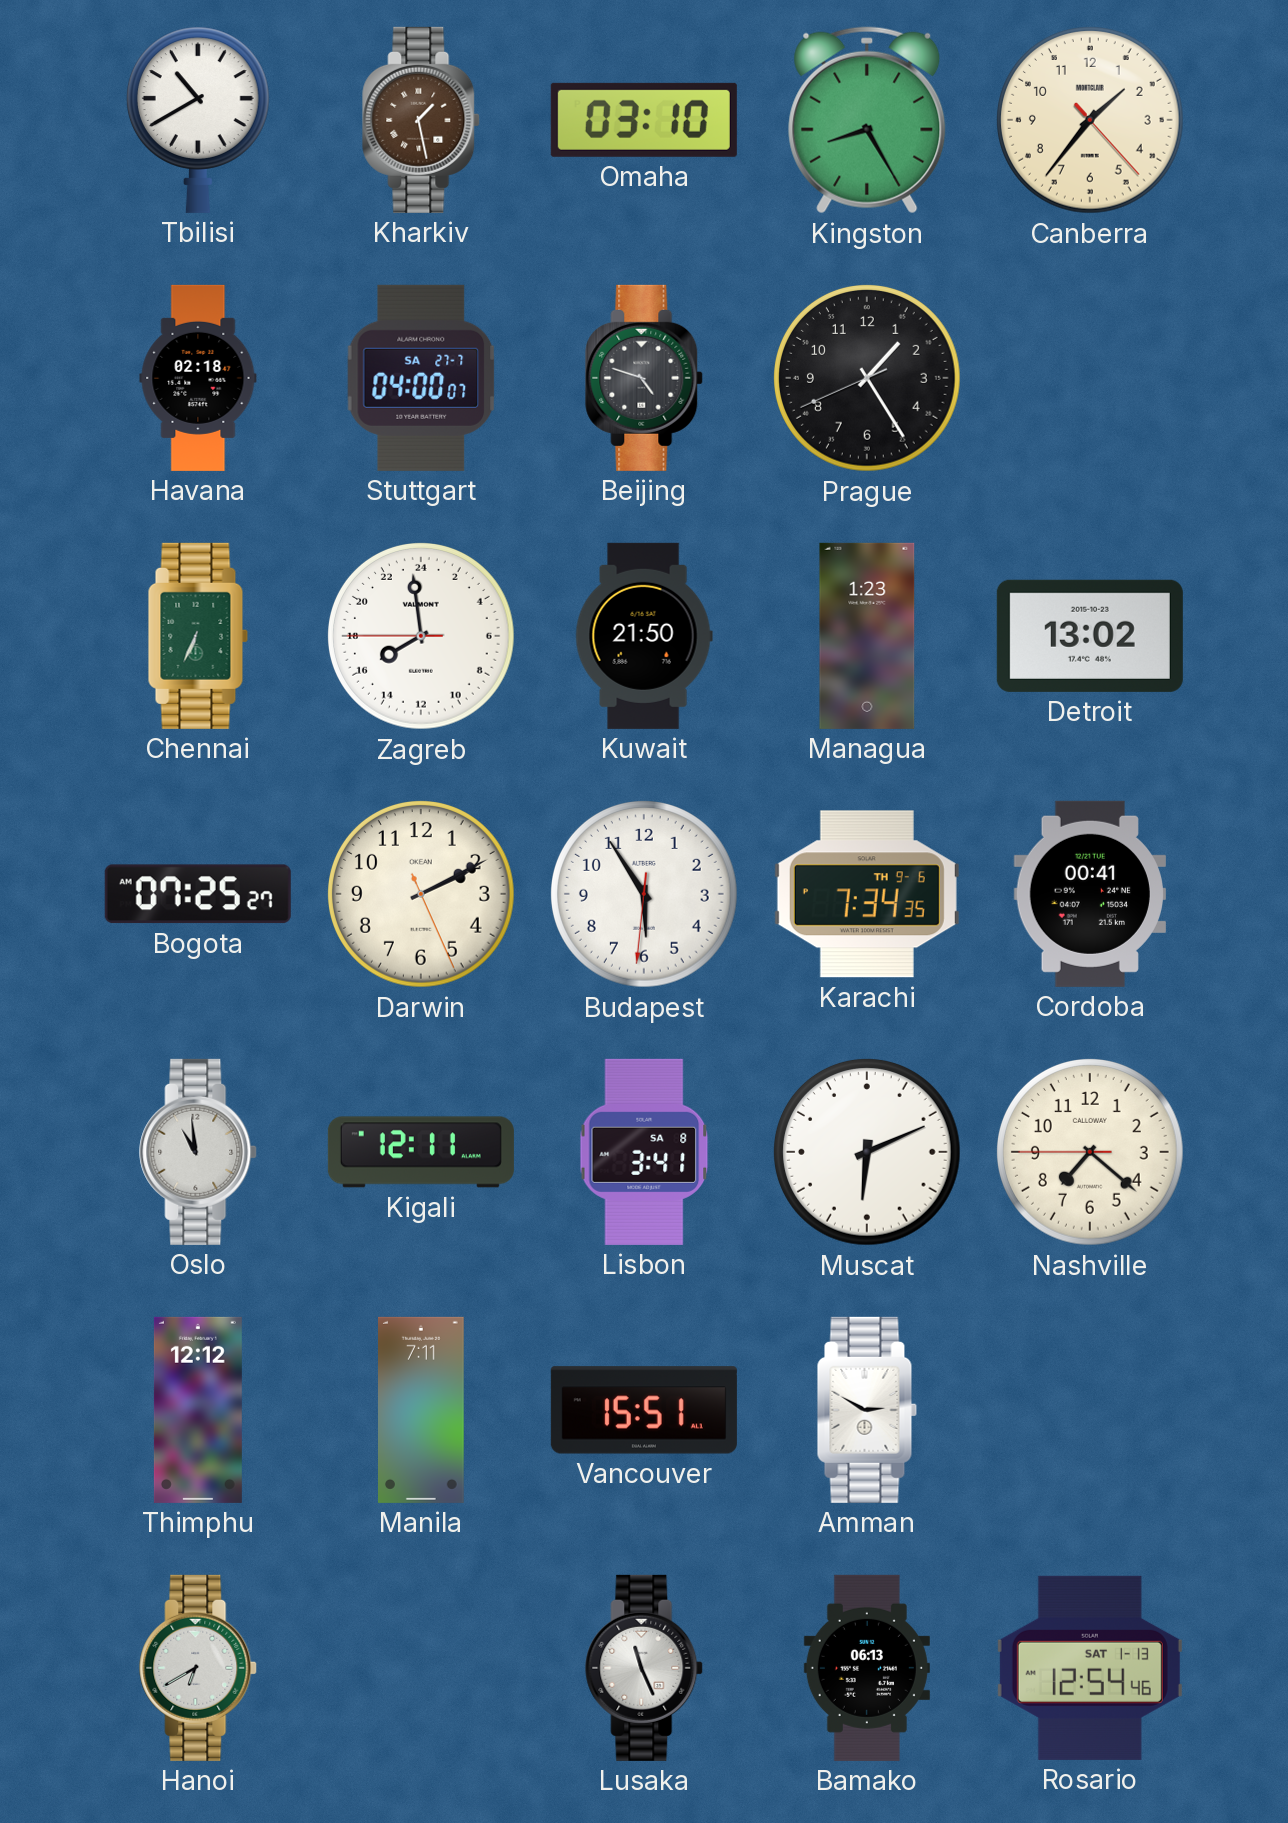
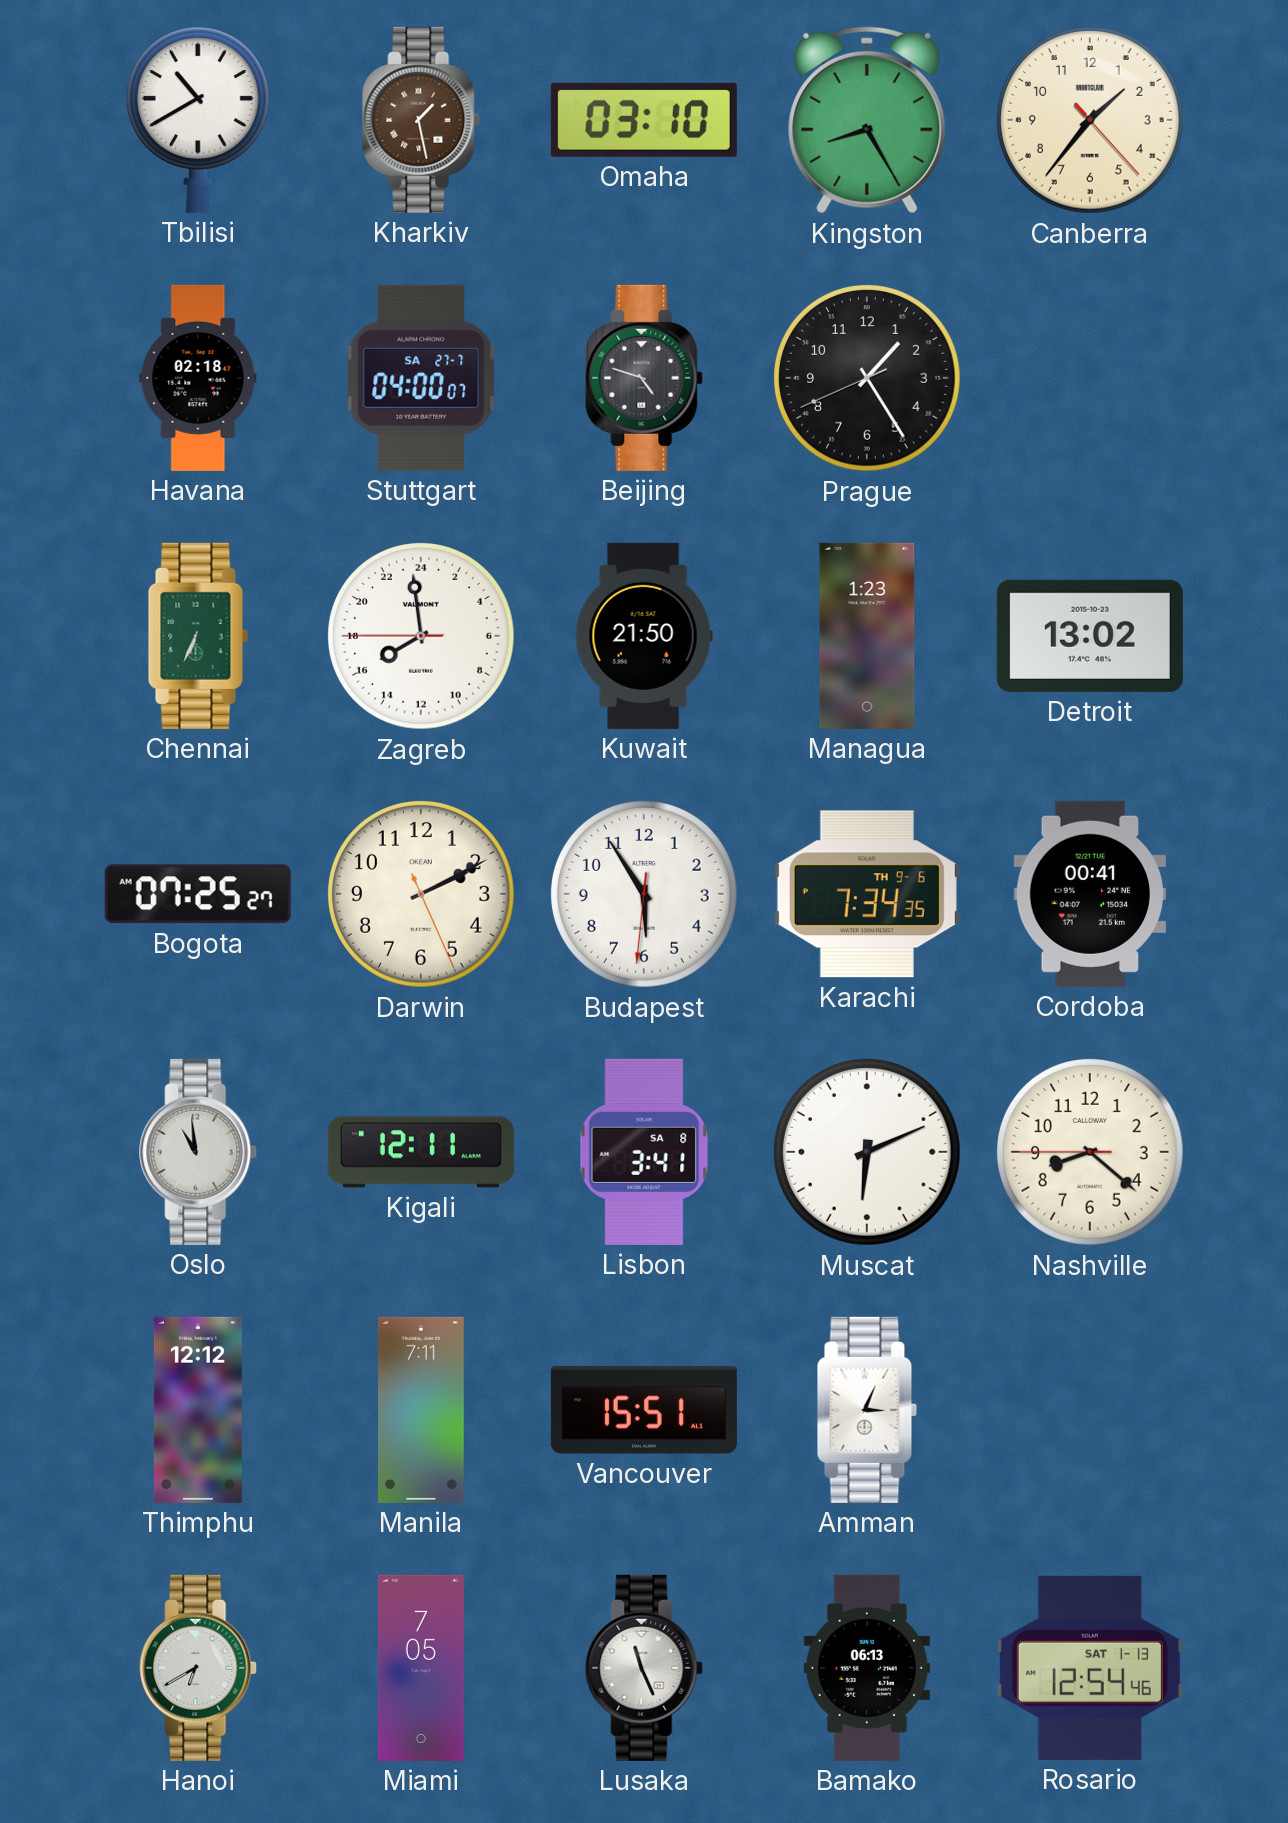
Nashville: 7:21 -> 8:21 (1091, 1153)
Amman: 2:50 -> 3:04 (867, 1410)
Miami: none -> 7:05 (421, 1668)
